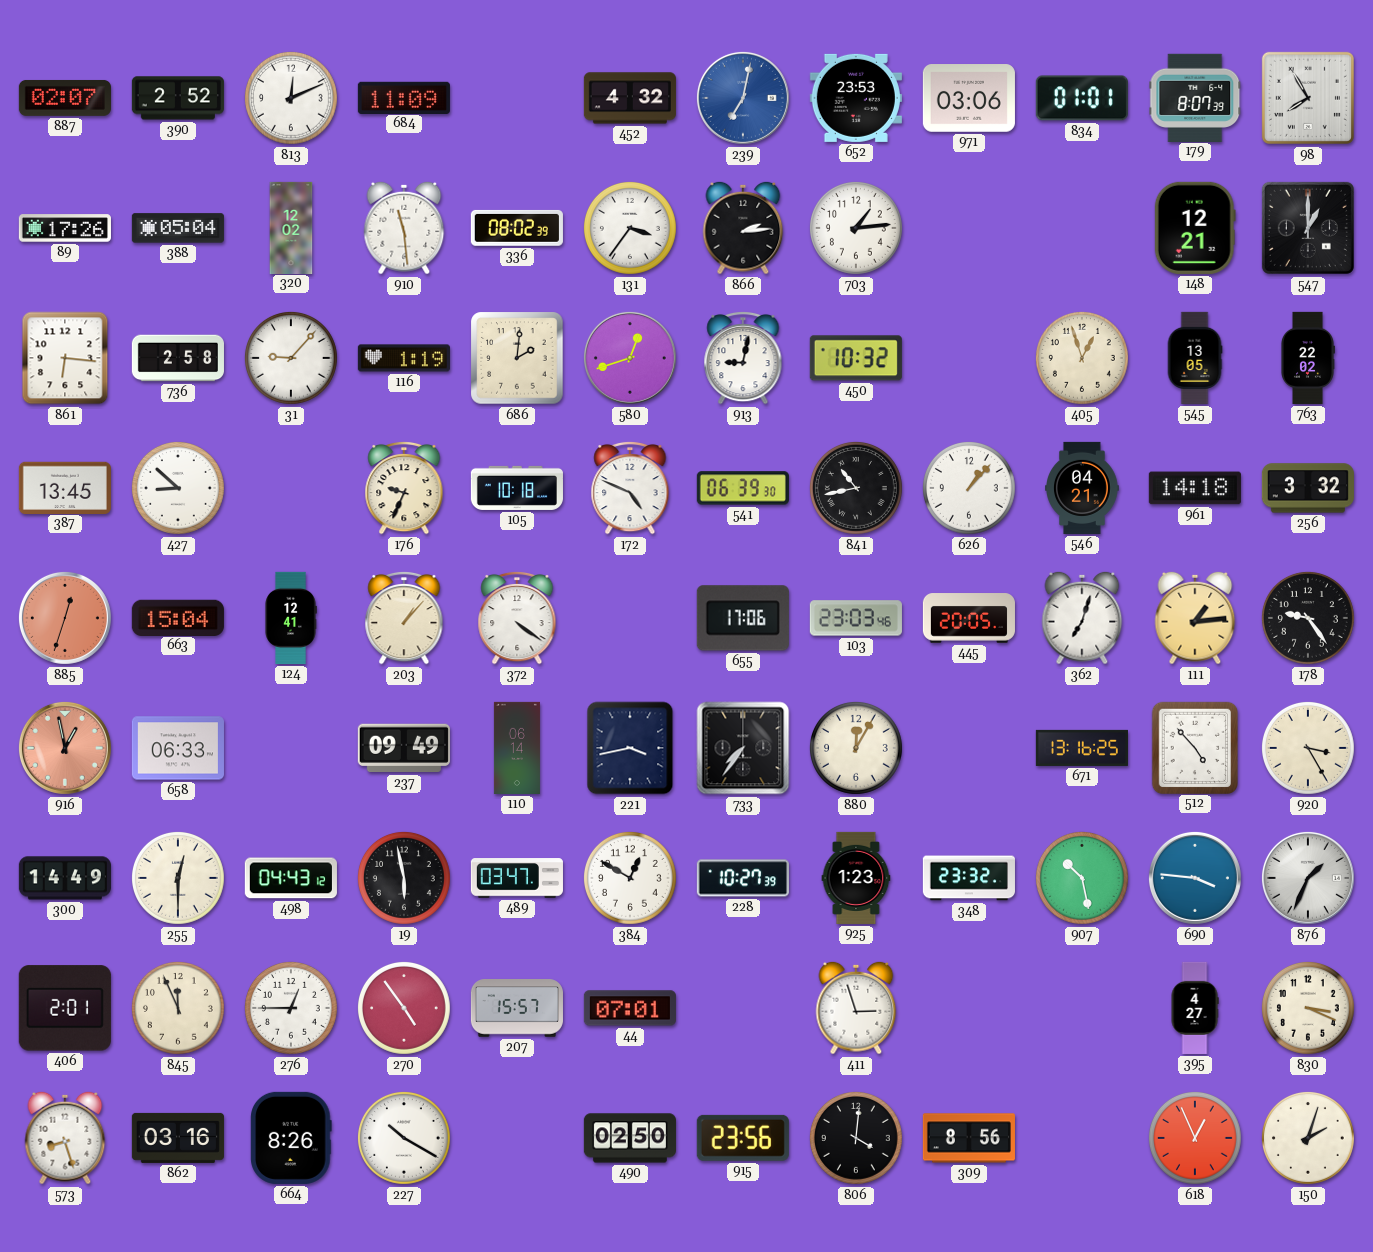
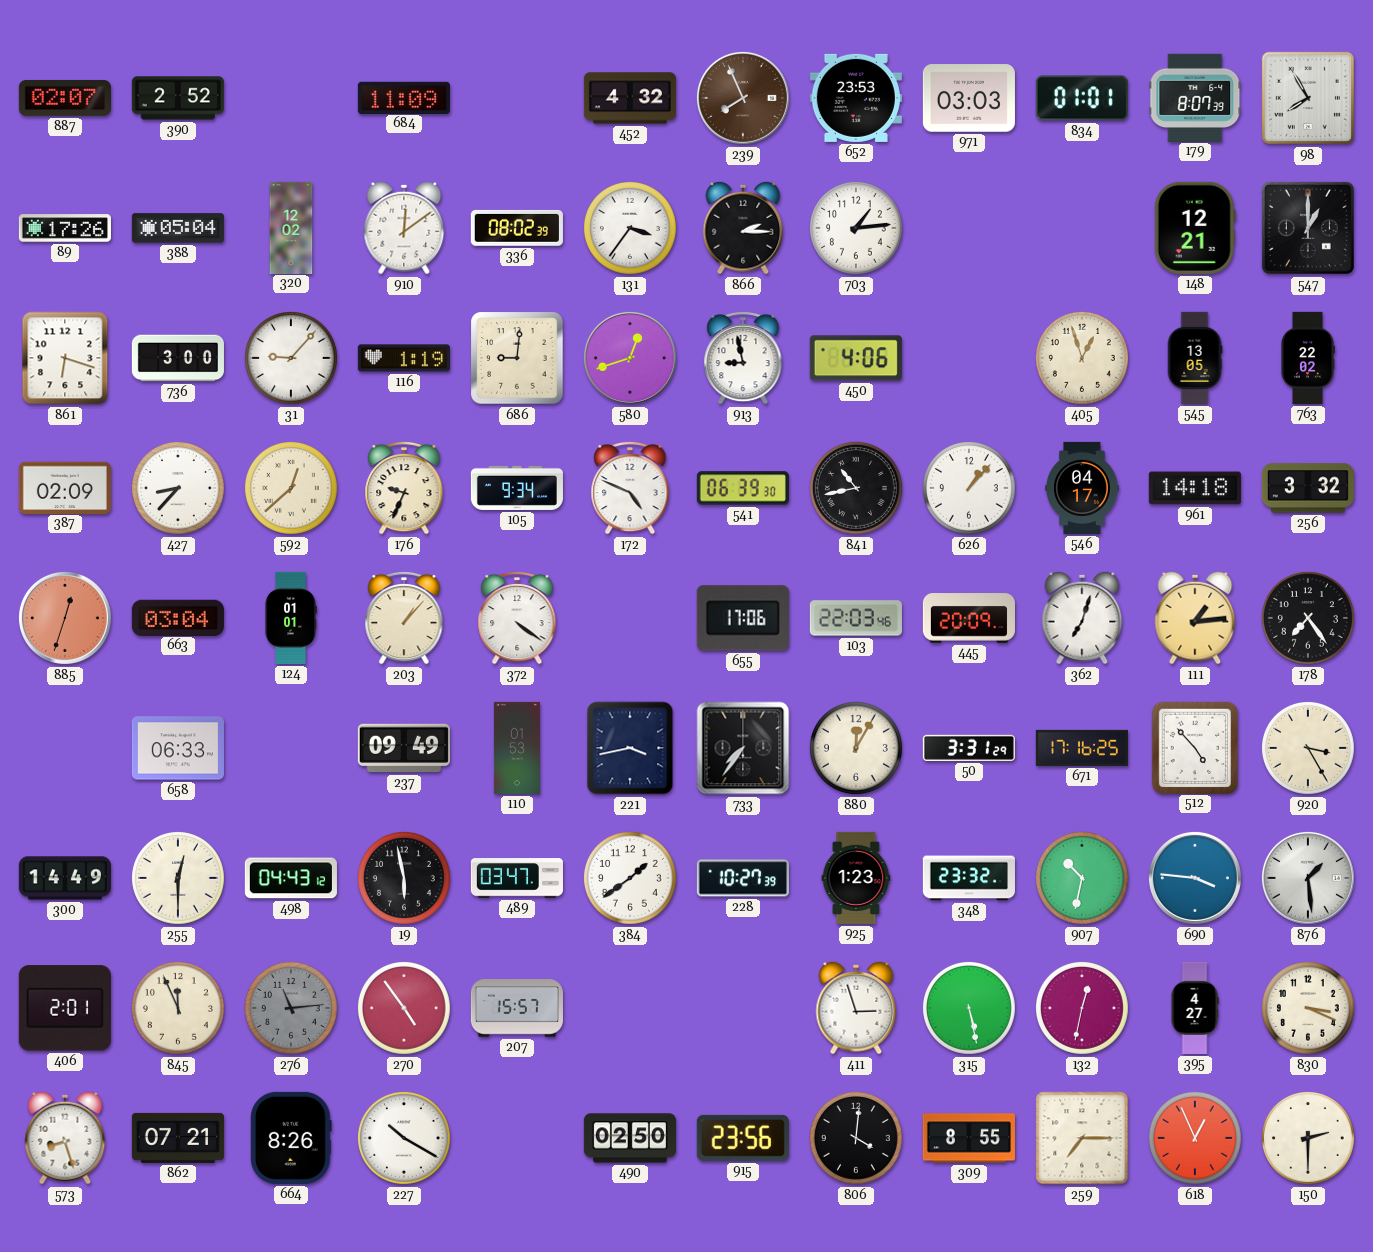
813: 12:11 -> none (291, 98)
239: 7:02 -> 7:56 (743, 98)
239 dial: blue -> brown (743, 98)
971: 03:06 -> 03:03 (969, 98)
910: 11:29 -> 12:09 (404, 228)
866: 2:14 -> 2:15 (743, 228)
861: 6:16 -> 6:18 (65, 358)
736: 2:58 -> 3:00 (178, 358)
686: 2:01 -> 9:01 (517, 358)
913: 9:02 -> 8:58 (743, 358)
450: 10:32 -> 4:06 (856, 358)
387: 13:45 -> 02:09 (65, 487)
427: 8:52 -> 8:37 (178, 488)
592: none -> 12:38 (291, 488)
105: 10:18 -> 9:34 (517, 488)
546: 04:21 -> 04:17 (1083, 488)
663: 15:04 -> 03:04 (178, 617)
124: 12:41 -> 01:01 (291, 618)
103: 23:03 -> 22:03 (856, 618)
445: 20:05 -> 20:09 (969, 618)
178: 9:24 -> 7:24 (1308, 618)
916: 12:58 -> none (65, 748)
110: 06:14 -> 01:53 (517, 748)
50: none -> 3:31 (969, 748)
671: 13:16 -> 17:16 (1082, 748)
384: 12:50 -> 1:39 (630, 878)
907: 10:28 -> 10:32 (1082, 878)
876: 1:34 -> 1:29 (1308, 878)
276: 12:45 -> 11:14 (291, 1008)
276 dial: white -> grey (291, 1008)
44: 07:01 -> none (630, 1008)
315: none -> 5:28 (969, 1008)
132: none -> 12:32 (1082, 1008)
862: 03:16 -> 07:21 (178, 1138)
309: 8:56 -> 8:55 (969, 1138)
259: none -> 7:15 (1082, 1138)
150: 2:03 -> 2:30 (1308, 1138)
